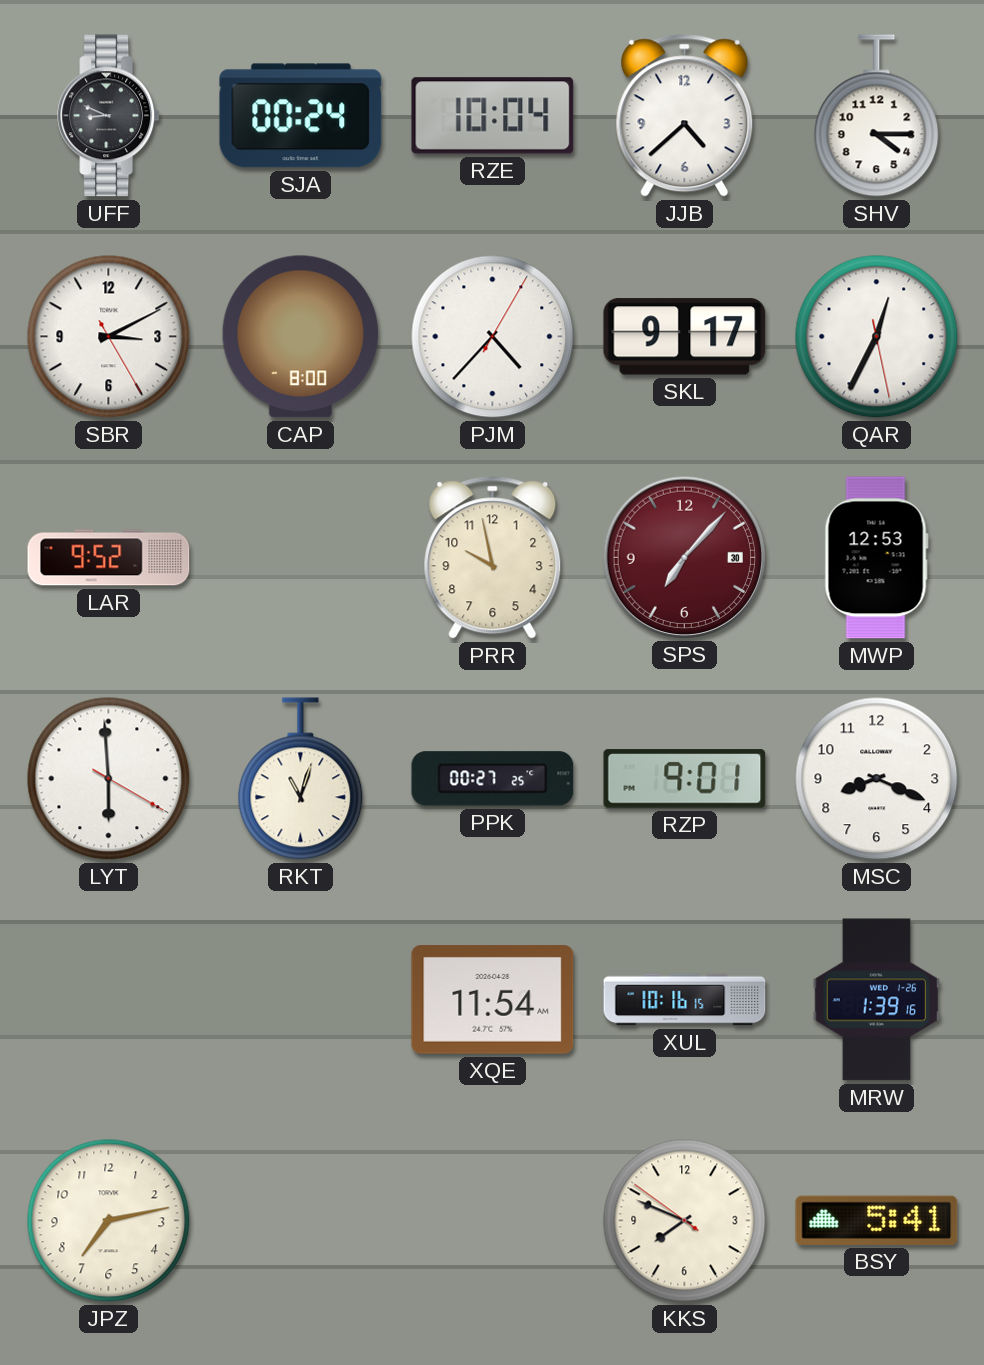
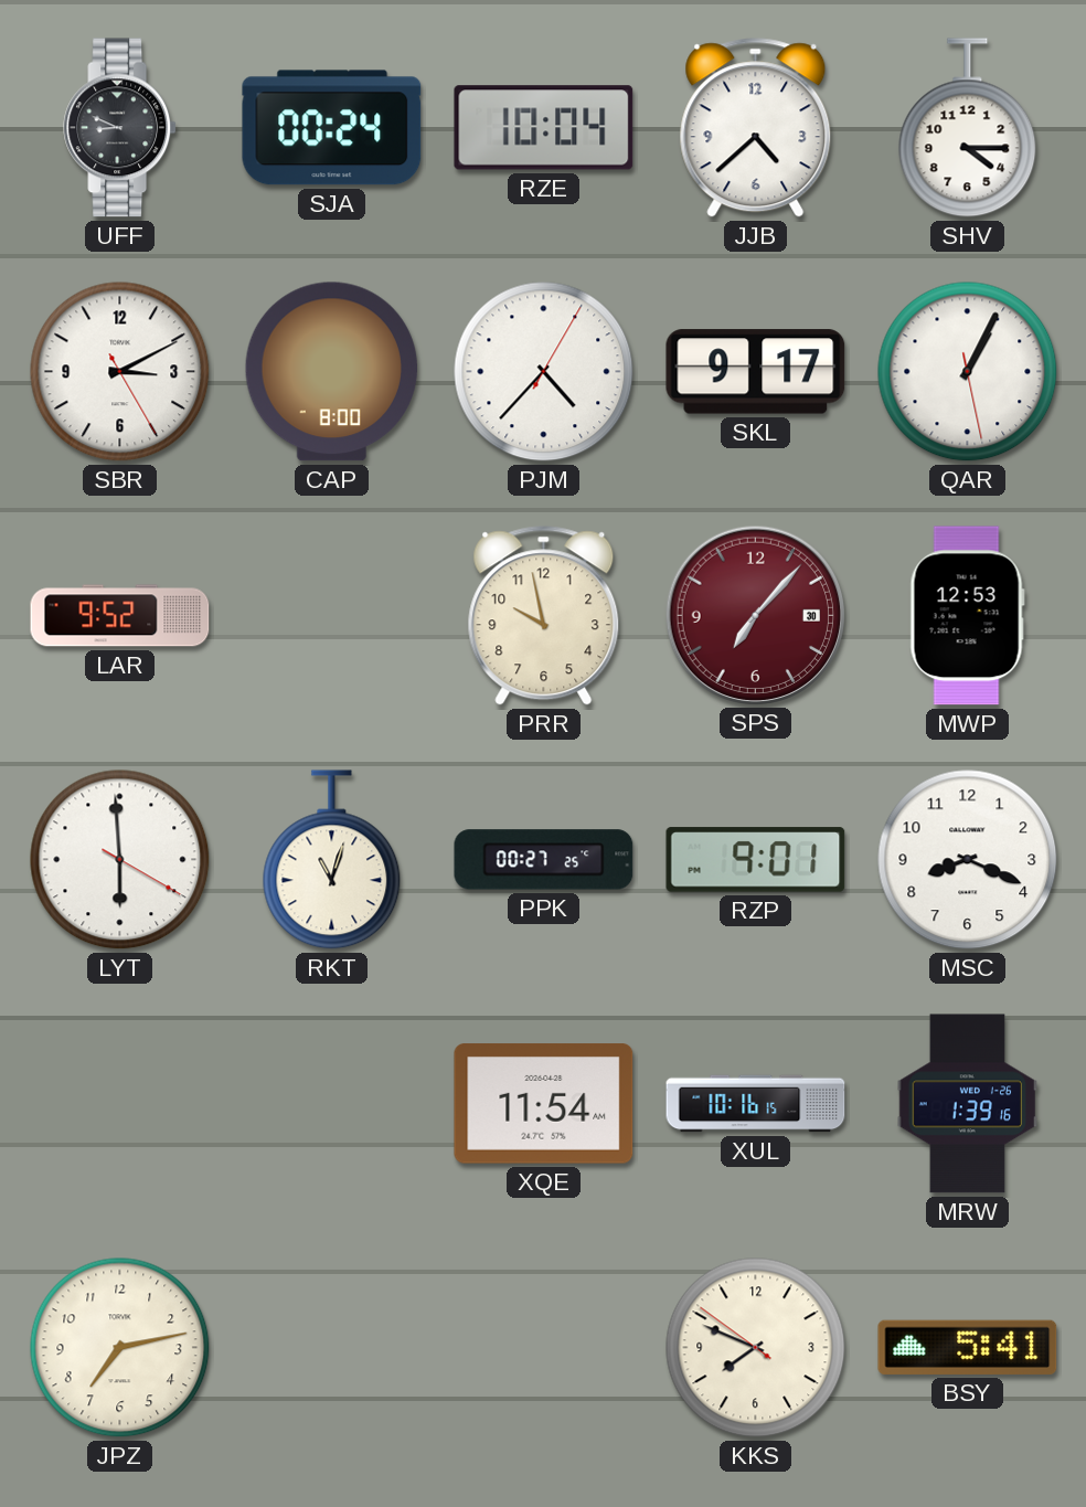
QAR: 12:34 -> 1:04 (968, 372)
